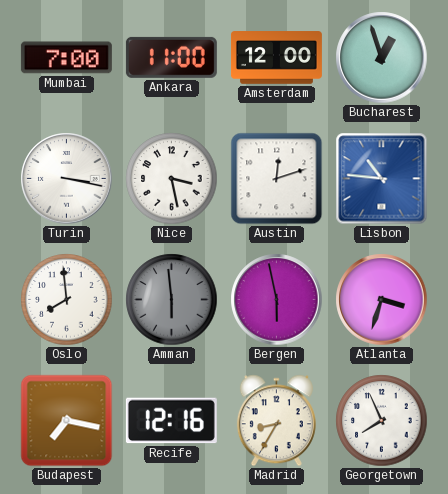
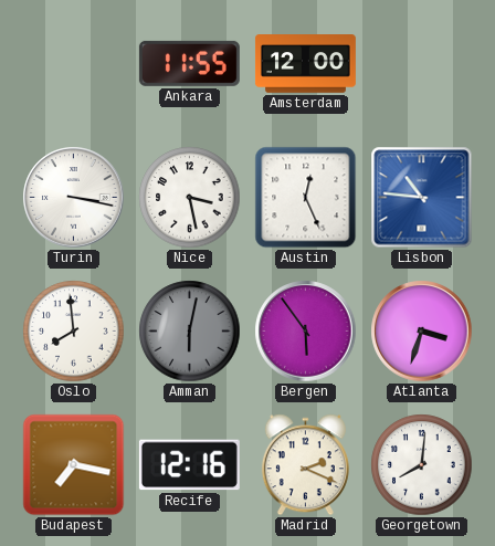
Mumbai: 7:00 -> none (66, 58)
Ankara: 11:00 -> 11:55 (189, 63)
Bucharest: 12:57 -> none (382, 58)
Austin: 12:12 -> 12:26 (306, 198)
Amman: 5:59 -> 6:02 (190, 332)
Bergen: 5:58 -> 5:54 (306, 332)
Madrid: 8:35 -> 2:19 (305, 465)
Georgetown: 7:56 -> 8:01 (422, 465)
